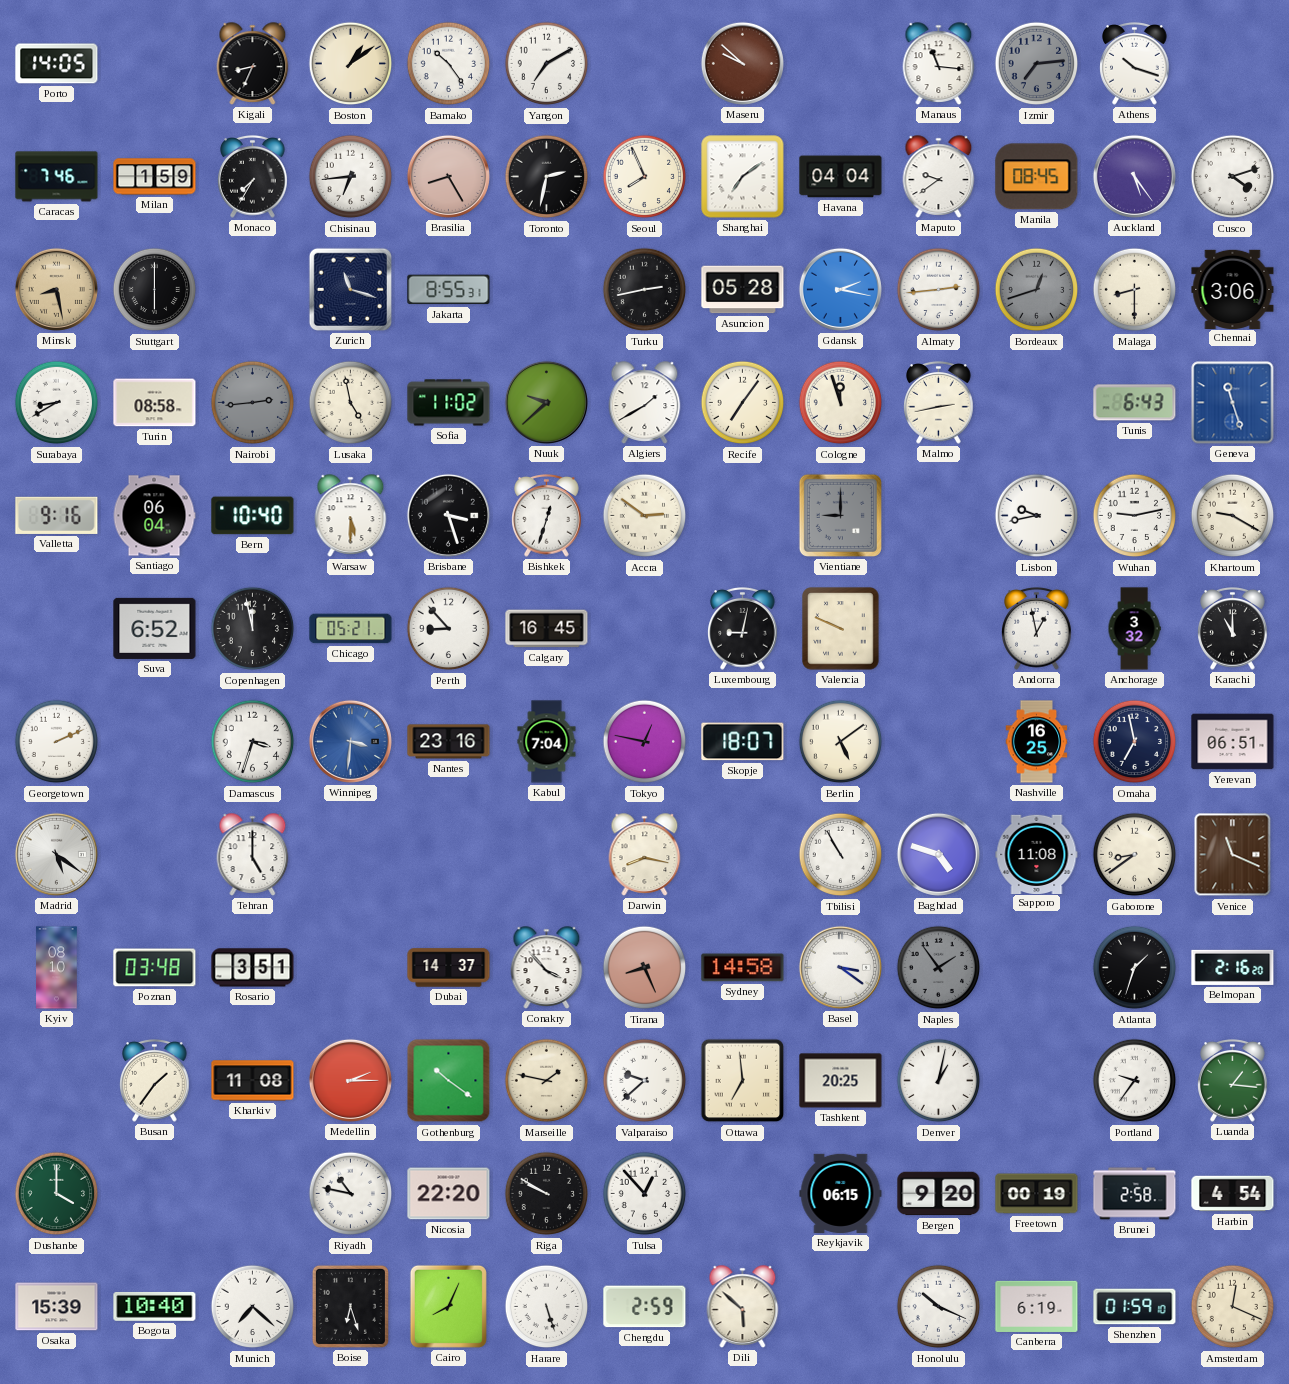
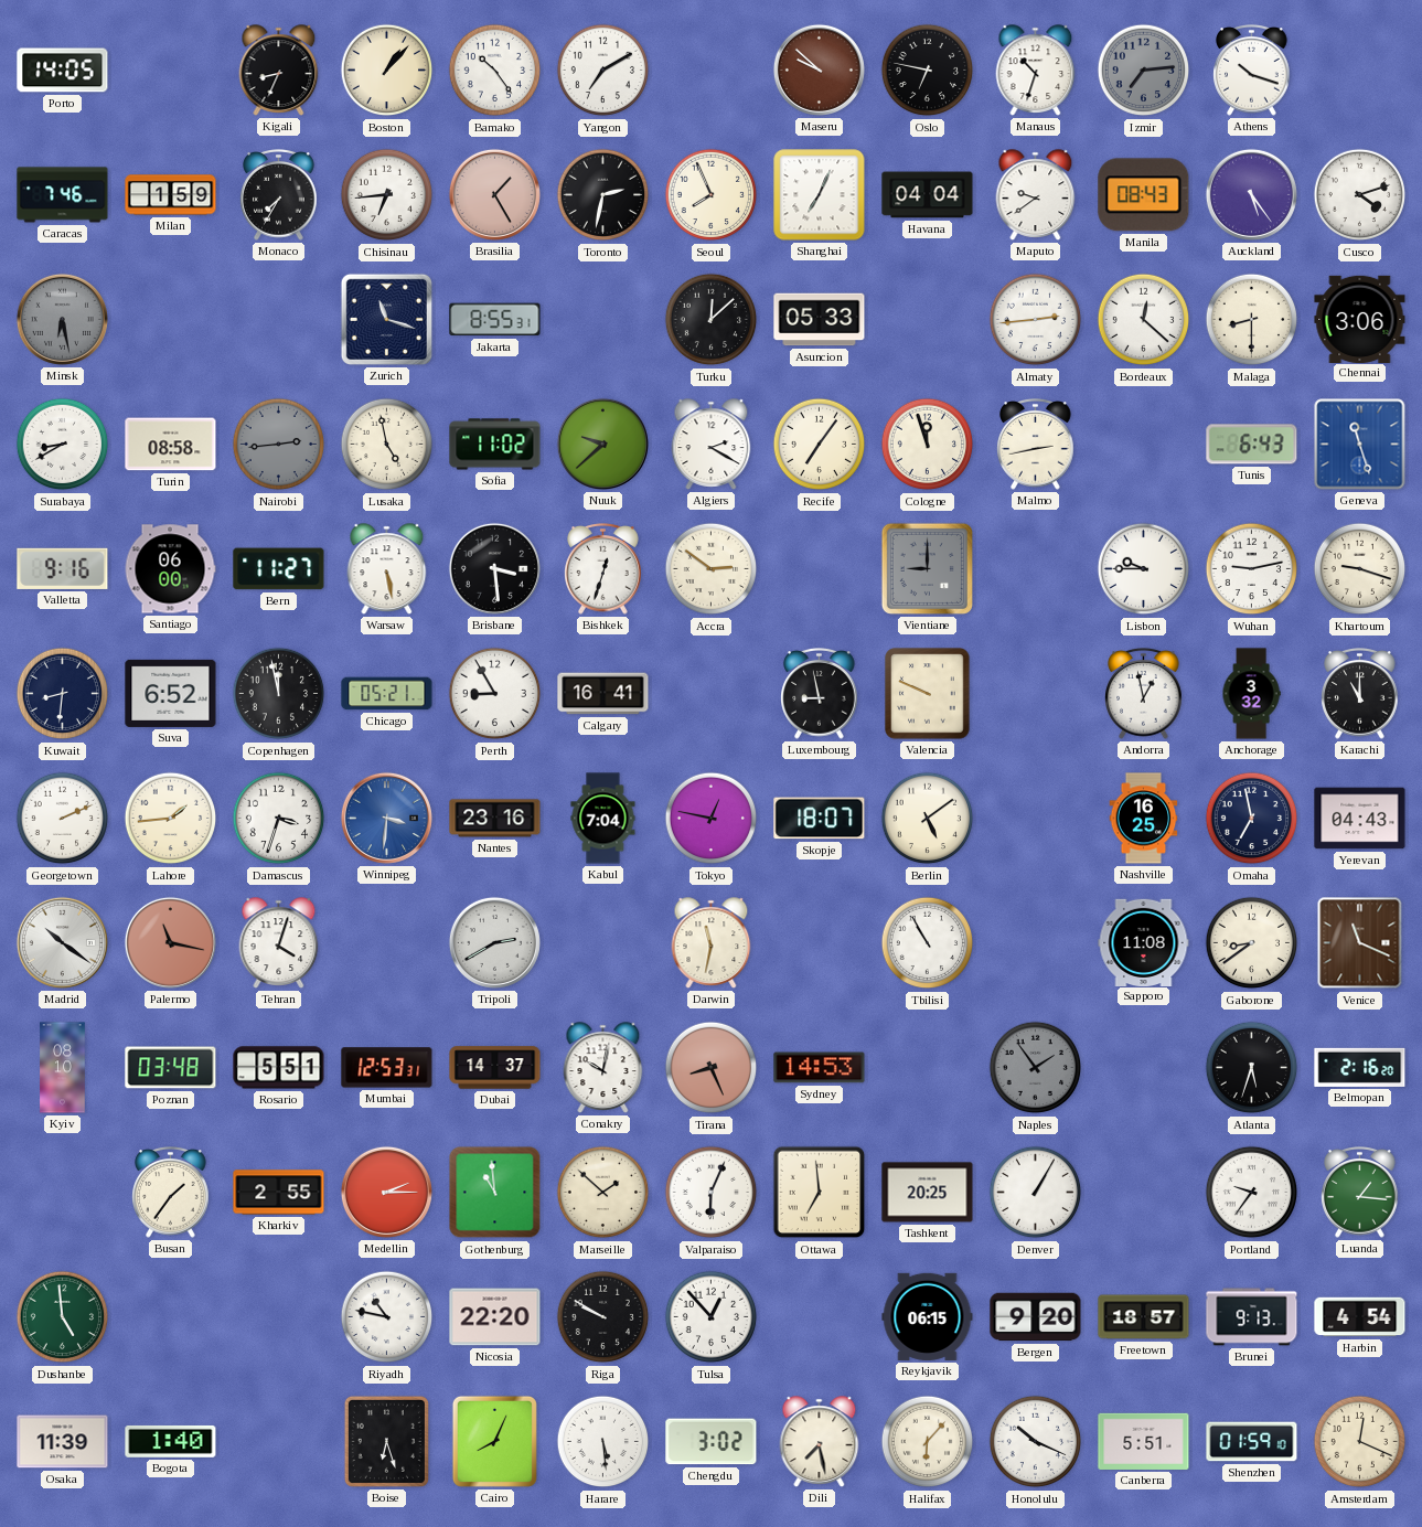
Boston: 1:09 -> 1:07 (387, 71)
Oslo: none -> 6:47 (928, 71)
Manaus: 11:16 -> 10:33 (1036, 71)
Brasilia: 8:25 -> 1:25 (494, 194)
Shanghai: 7:09 -> 7:04 (820, 195)
Manila: 08:45 -> 08:43 (1144, 195)
Minsk: 8:28 -> 6:28 (62, 319)
Minsk dial: champagne -> grey (62, 319)
Stuttgart: 6:00 -> none (155, 290)
Turku: 2:43 -> 12:08 (712, 320)
Asuncion: 05:28 -> 05:33 (820, 320)
Gdansk: 2:17 -> none (840, 289)
Bordeaux: 12:42 -> 12:22 (1144, 320)
Bordeaux dial: grey -> white (1144, 320)
Algiers: 1:40 -> 2:20 (712, 445)
Santiago: 06:04 -> 06:00 (170, 569)
Bern: 10:40 -> 11:27 (279, 569)
Warsaw: 5:30 -> 5:28 (387, 569)
Brisbane: 3:27 -> 3:29 (494, 568)
Lisbon: 9:43 -> 9:45 (1144, 569)
Khartoum: 9:20 -> 9:18 (1360, 569)
Kuwait: none -> 8:31 (63, 694)
Perth: 8:53 -> 8:55 (495, 694)
Calgary: 16:45 -> 16:41 (603, 694)
Luxembourg: 9:02 -> 8:58 (820, 694)
Lahore: none -> 1:44 (171, 819)
Yerevan: 06:51 -> 04:43 (1360, 819)
Madrid: 5:21 -> 10:21 (62, 942)
Palermo: none -> 11:17 (170, 942)
Tehran: 5:00 -> 4:03 (279, 943)
Tripoli: none -> 2:40 (494, 942)
Darwin: 8:17 -> 11:32 (712, 943)
Baghdad: 4:48 -> none (938, 854)
Rosario: 3:51 -> 5:51 (279, 1068)
Mumbai: none -> 12:53 (387, 1068)
Conakry: 3:53 -> 10:02 (603, 1068)
Sydney: 14:58 -> 14:53 (820, 1068)
Basel: 3:21 -> none (840, 967)
Atlanta: 1:33 -> 5:33 (1252, 1068)
Kharkiv: 11:08 -> 2:55 (279, 1193)
Gothenburg: 10:21 -> 10:59 (495, 1193)
Marseille: 1:47 -> 1:52 (603, 1193)
Valparaiso: 9:38 -> 6:04 (712, 1193)
Denver: 1:02 -> 1:05 (1036, 1193)
Dushanbe: 4:00 -> 4:59 (63, 1317)
Freetown: 00:19 -> 18:57 (1144, 1317)
Brunei: 2:58 -> 9:13 (1252, 1317)
Osaka: 15:39 -> 11:39 (63, 1442)
Bogota: 10:40 -> 1:40 (171, 1441)
Munich: 7:22 -> none (253, 1307)
Harare: 5:27 -> 5:29 (603, 1442)
Chengdu: 2:59 -> 3:02 (712, 1442)
Dili: 5:52 -> 7:28 (820, 1442)
Halifax: none -> 6:07 (928, 1442)
Canberra: 6:19 -> 5:51 (1144, 1441)
